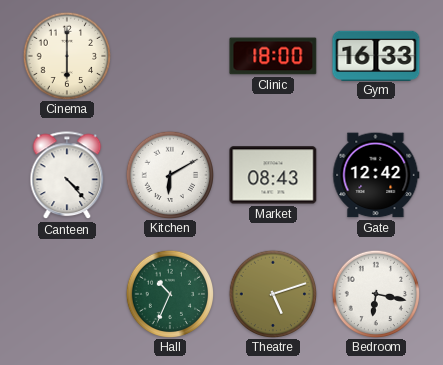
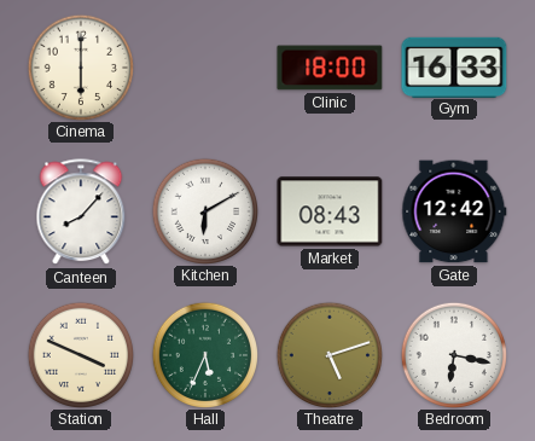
Canteen: 4:23 -> 8:07 (81, 213)
Station: none -> 3:49 (80, 354)
Hall: 10:34 -> 5:34 (204, 354)
